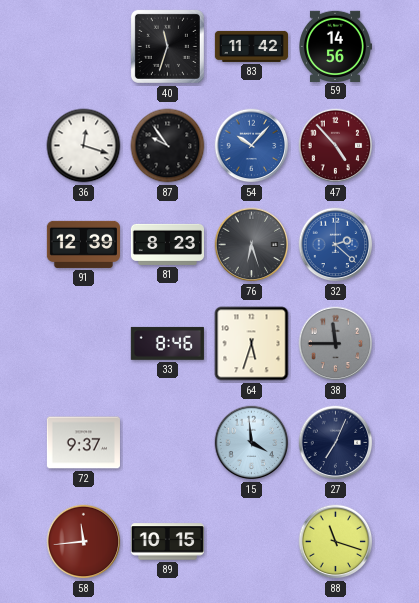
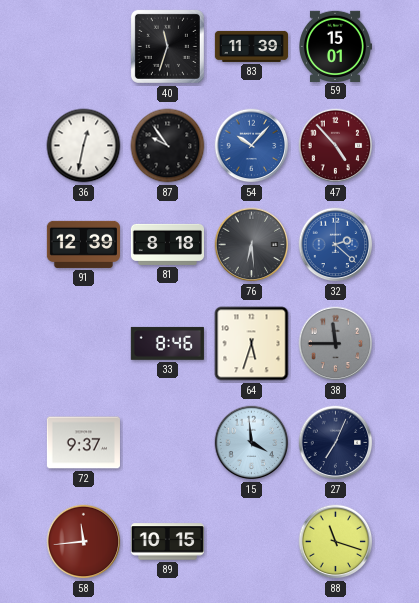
83: 11:42 -> 11:39 (251, 46)
59: 14:56 -> 15:01 (335, 46)
36: 12:18 -> 12:32 (84, 146)
81: 8:23 -> 8:18 (167, 244)
76: 6:27 -> 6:29 (252, 245)
